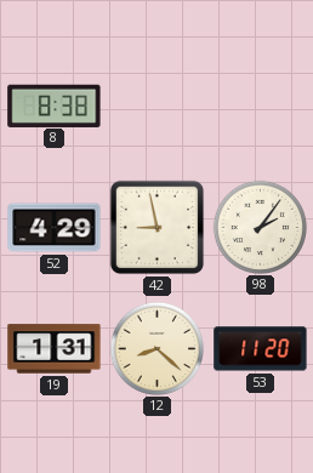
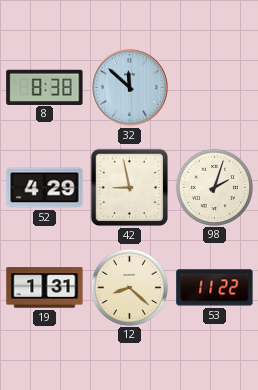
32: none -> 11:52 (129, 87)
98: 2:06 -> 2:03 (214, 187)
53: 11:20 -> 11:22 (215, 288)
